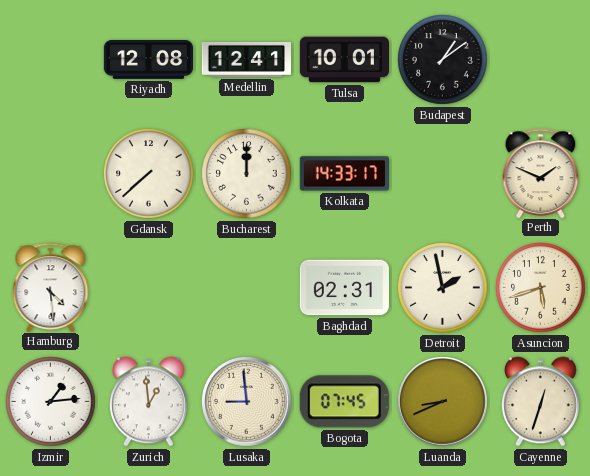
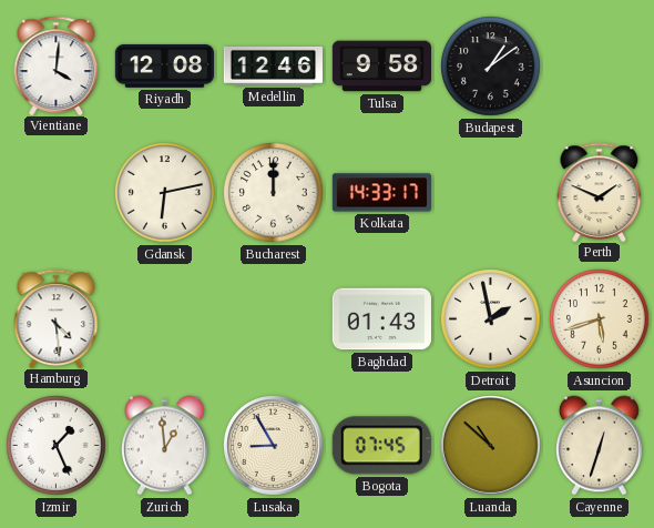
Vientiane: none -> 4:01 (57, 65)
Medellin: 12:41 -> 12:46 (273, 65)
Tulsa: 10:01 -> 9:58 (381, 67)
Gdansk: 7:38 -> 6:13 (165, 193)
Baghdad: 02:31 -> 01:43 (381, 319)
Izmir: 1:14 -> 1:26 (57, 446)
Lusaka: 8:59 -> 8:55 (274, 446)
Luanda: 8:41 -> 10:52 (491, 446)
